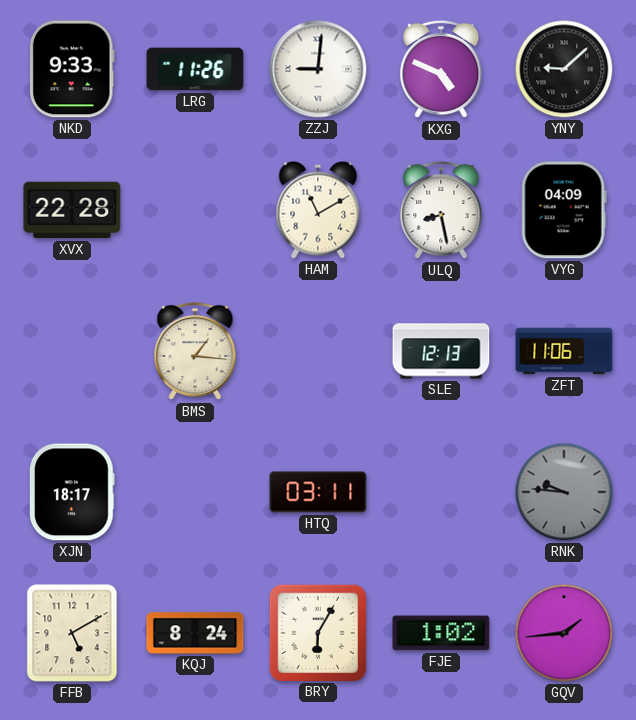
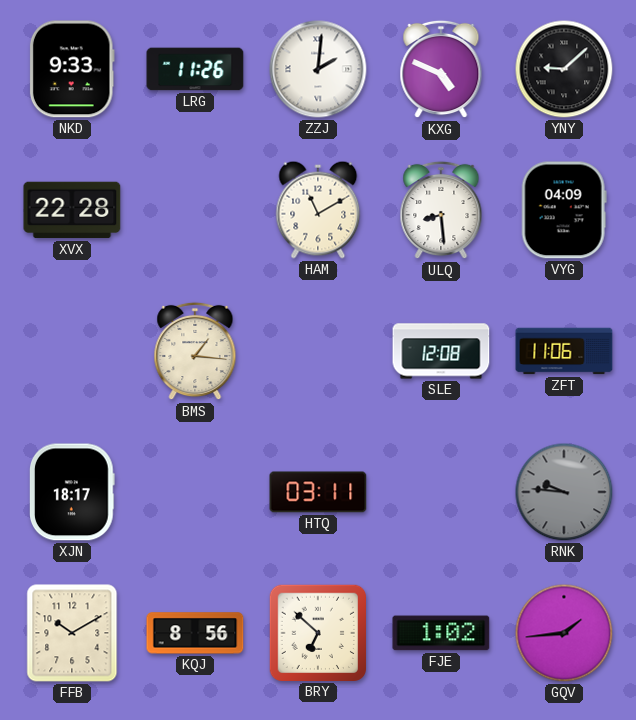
ZZJ: 9:01 -> 2:01 (318, 69)
ULQ: 8:28 -> 8:29 (441, 210)
SLE: 12:13 -> 12:08 (441, 351)
FFB: 5:10 -> 10:10 (72, 633)
KQJ: 8:24 -> 8:56 (195, 633)
BRY: 6:05 -> 6:52 (317, 632)
